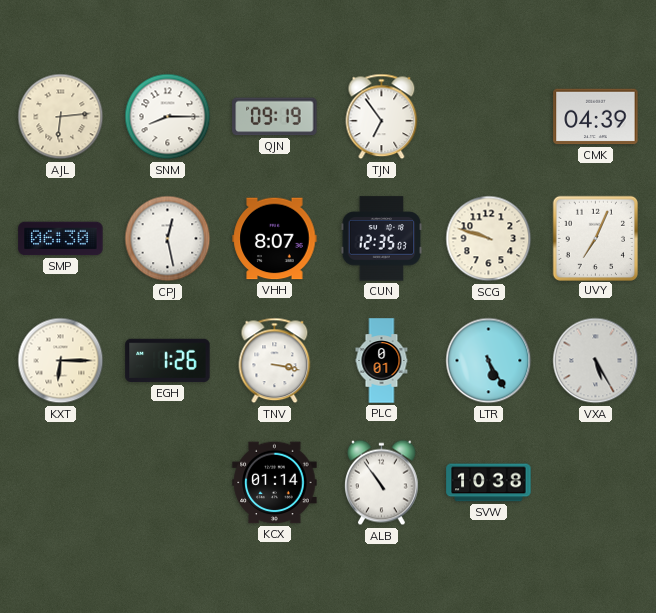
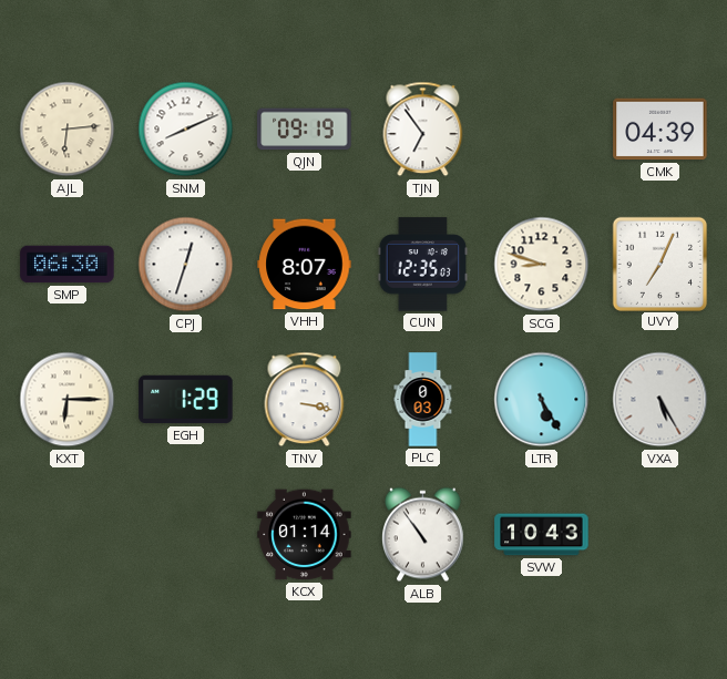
SNM: 8:15 -> 8:11 (186, 130)
CPJ: 12:28 -> 12:33 (186, 265)
SCG: 9:48 -> 8:48 (542, 265)
EGH: 1:26 -> 1:29 (186, 400)
PLC: 0:01 -> 0:03 (423, 400)
SVW: 10:38 -> 10:43 (542, 535)
